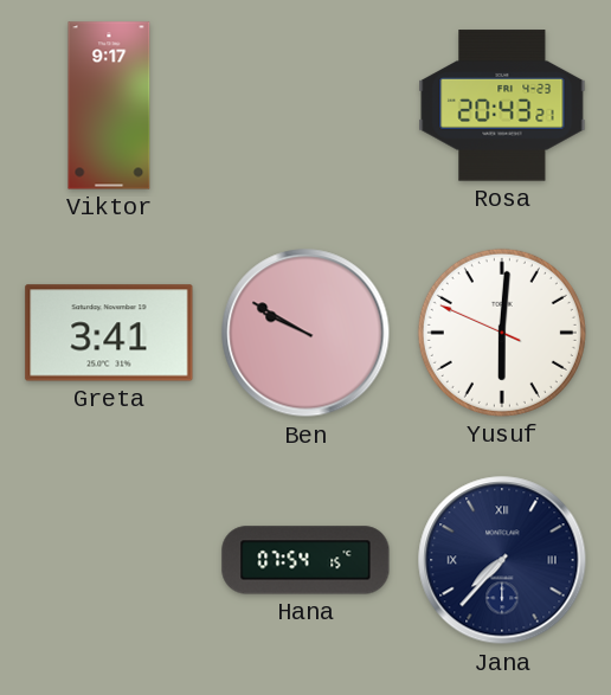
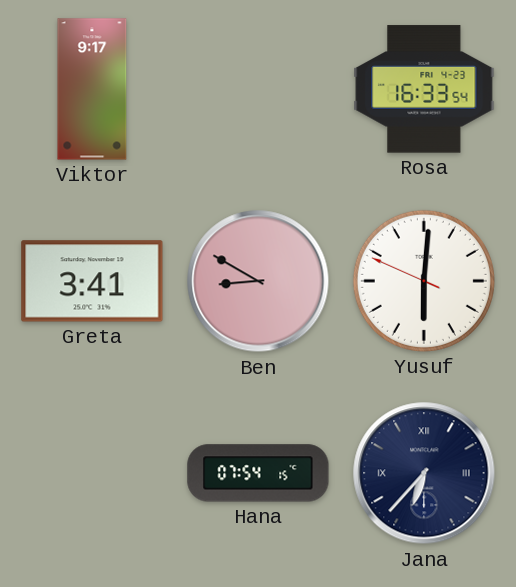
Rosa: 20:43 -> 16:33 (424, 89)
Ben: 9:50 -> 8:50 (258, 281)
Jana: 7:37 -> 6:37 (424, 473)
